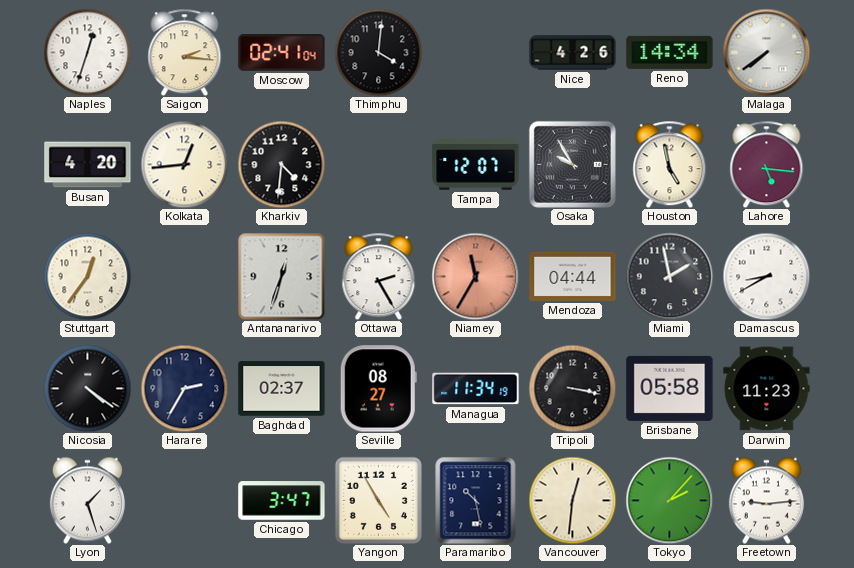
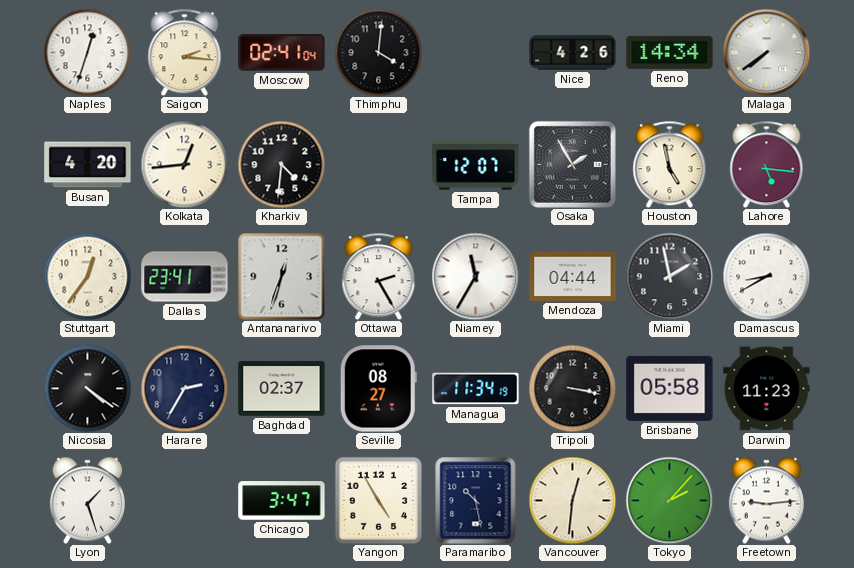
Osaka: 9:55 -> 1:55 (572, 164)
Dallas: none -> 23:41 (185, 277)
Niamey dial: salmon -> white (475, 276)
